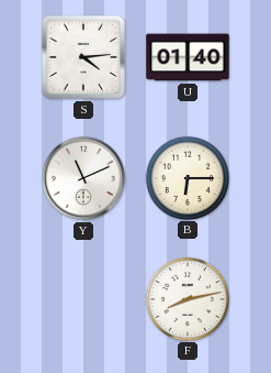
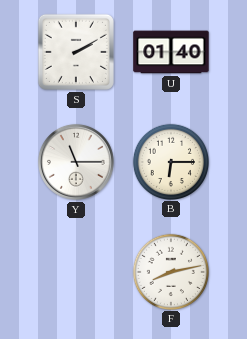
S: 4:14 -> 2:10 (76, 52)
Y: 11:11 -> 11:15 (76, 162)
